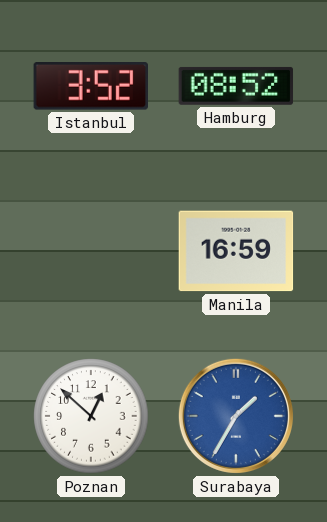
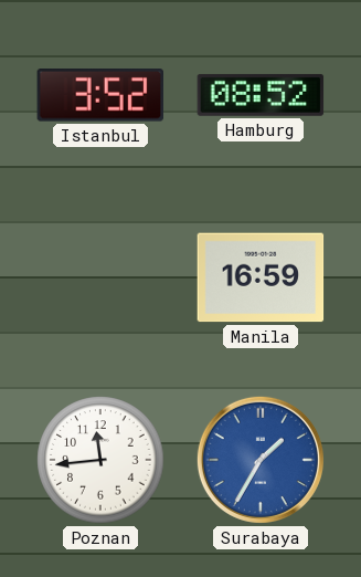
Poznan: 12:52 -> 11:44 (100, 460)
